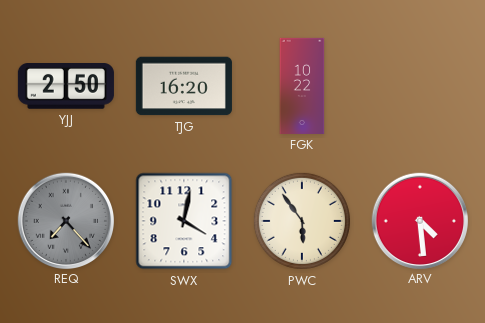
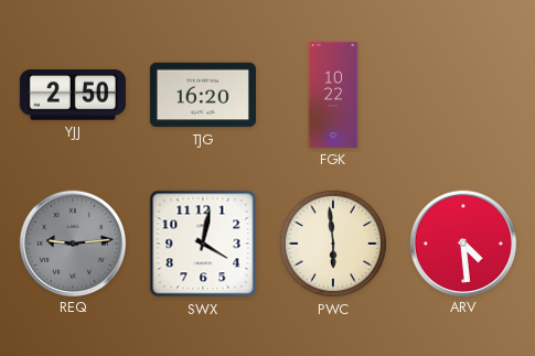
REQ: 7:23 -> 9:14 (72, 242)
PWC: 5:54 -> 5:59 (333, 244)
